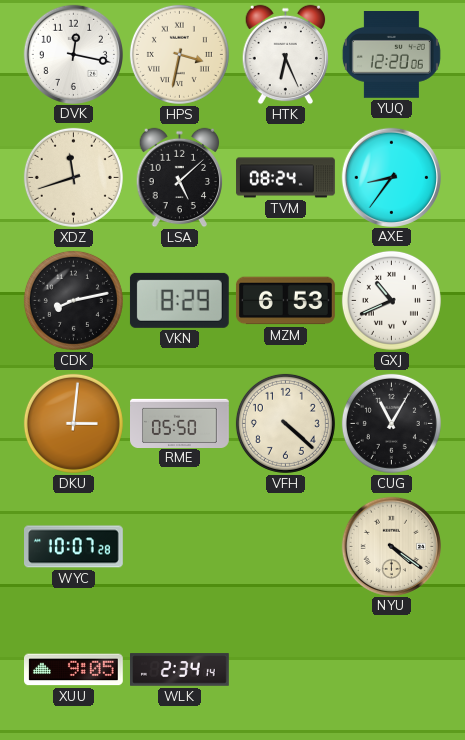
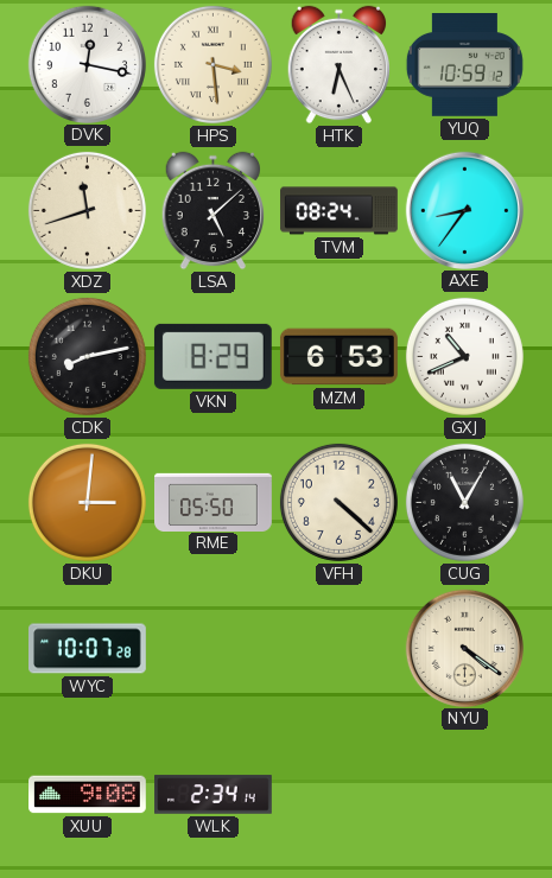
HPS: 3:32 -> 3:29 (212, 64)
YUQ: 12:20 -> 10:59 (464, 65)
XUU: 9:05 -> 9:08 (88, 795)
